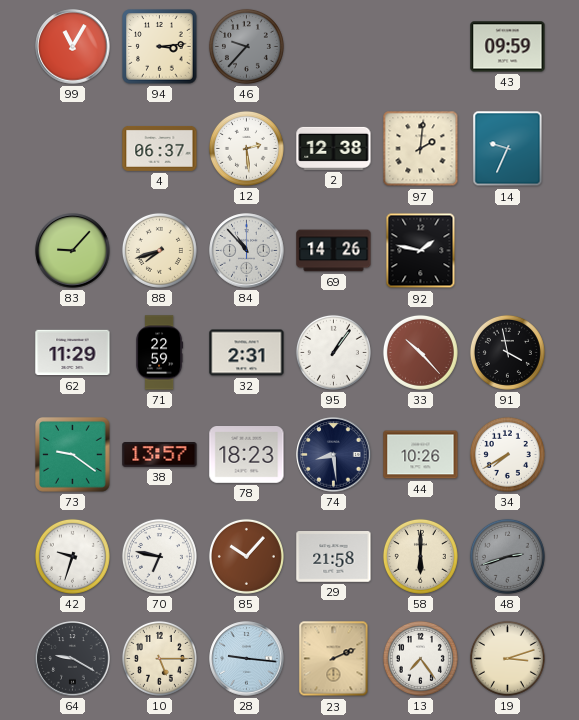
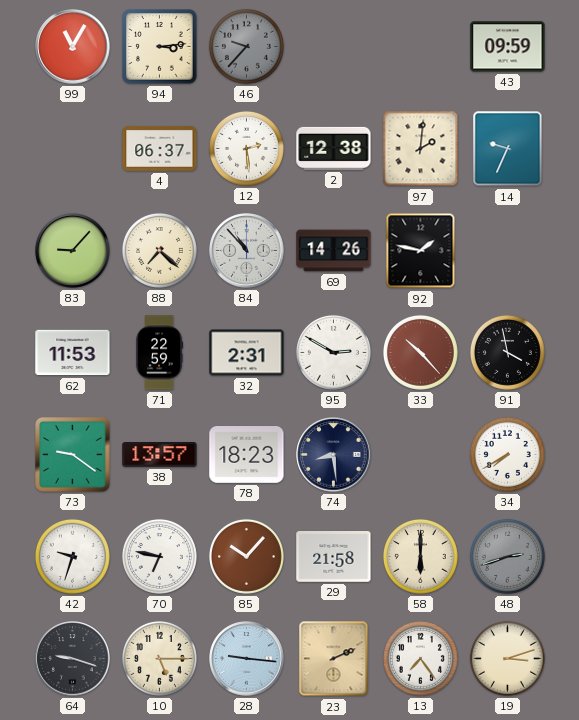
88: 7:42 -> 7:22 (159, 250)
62: 11:29 -> 11:53 (73, 353)
95: 1:06 -> 2:50 (333, 352)
44: 10:26 -> none (421, 455)
64: 9:20 -> 9:18 (73, 659)
